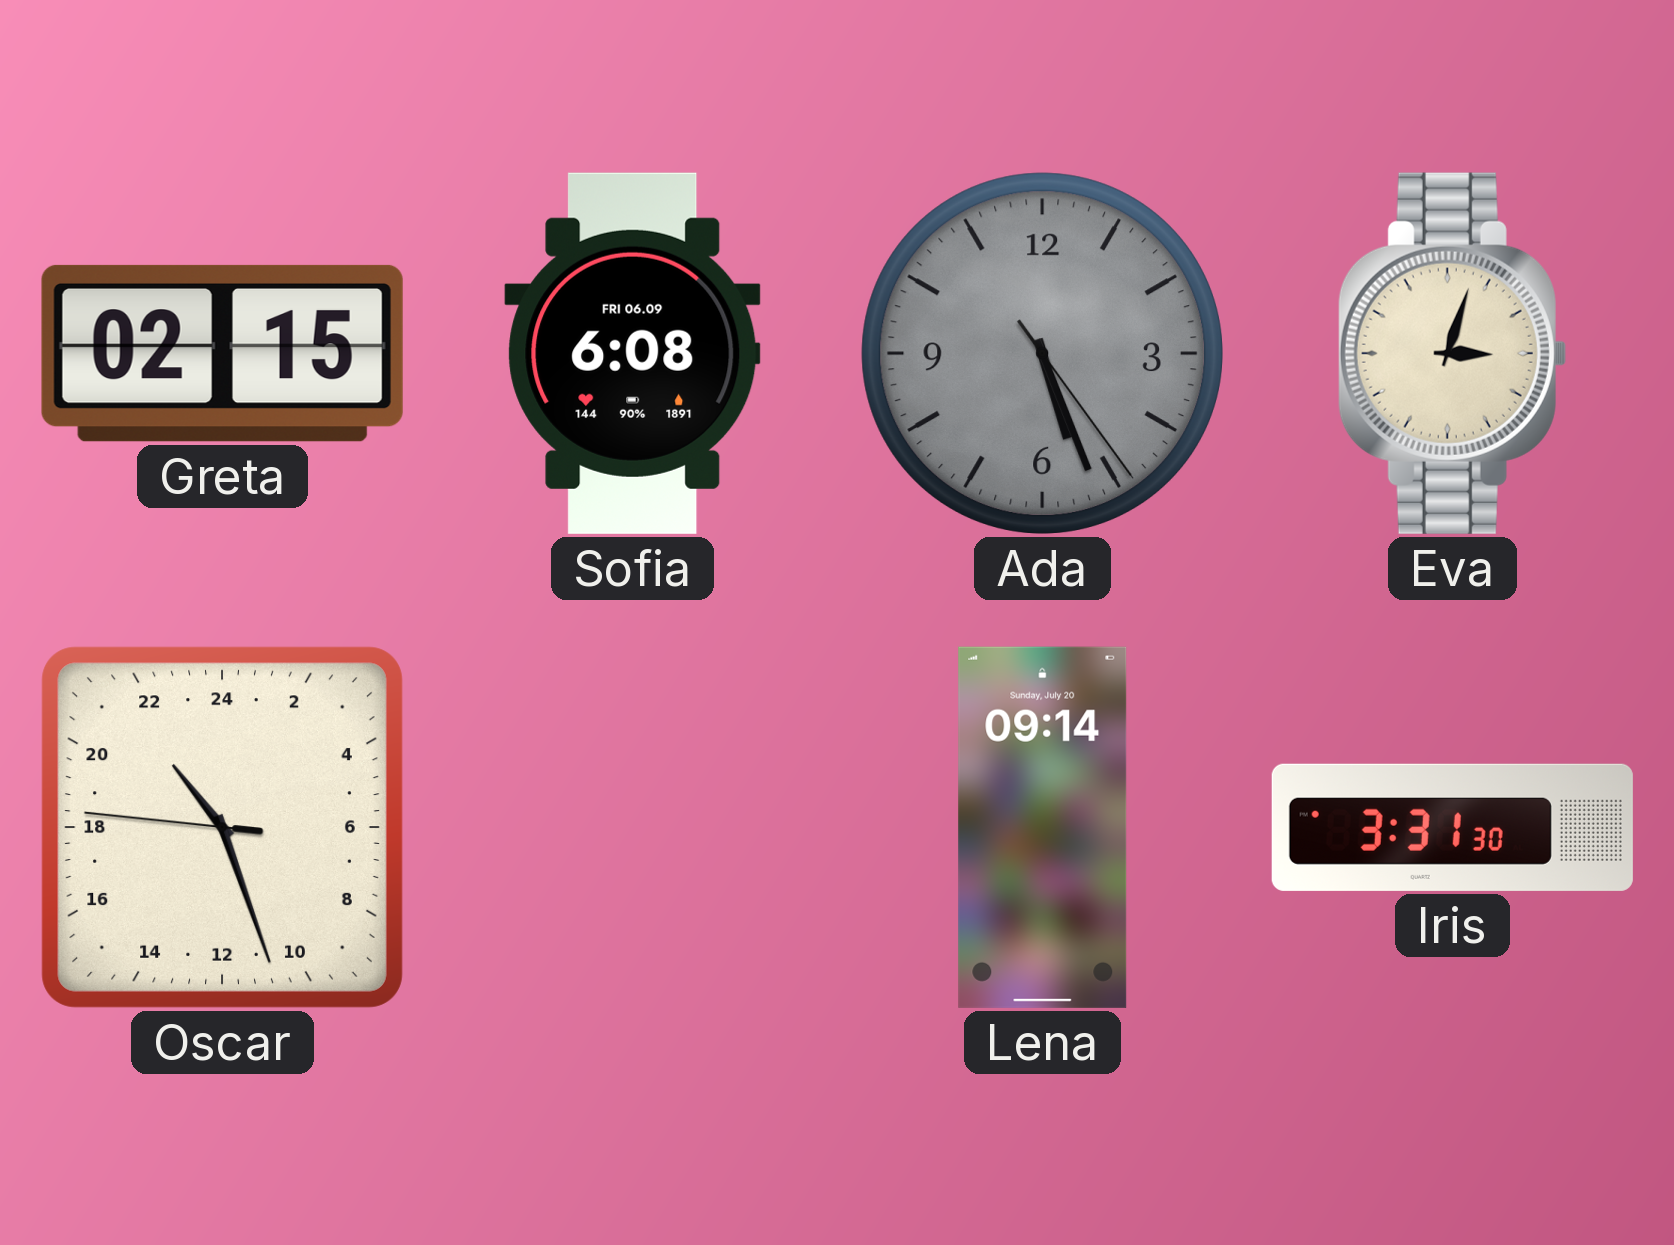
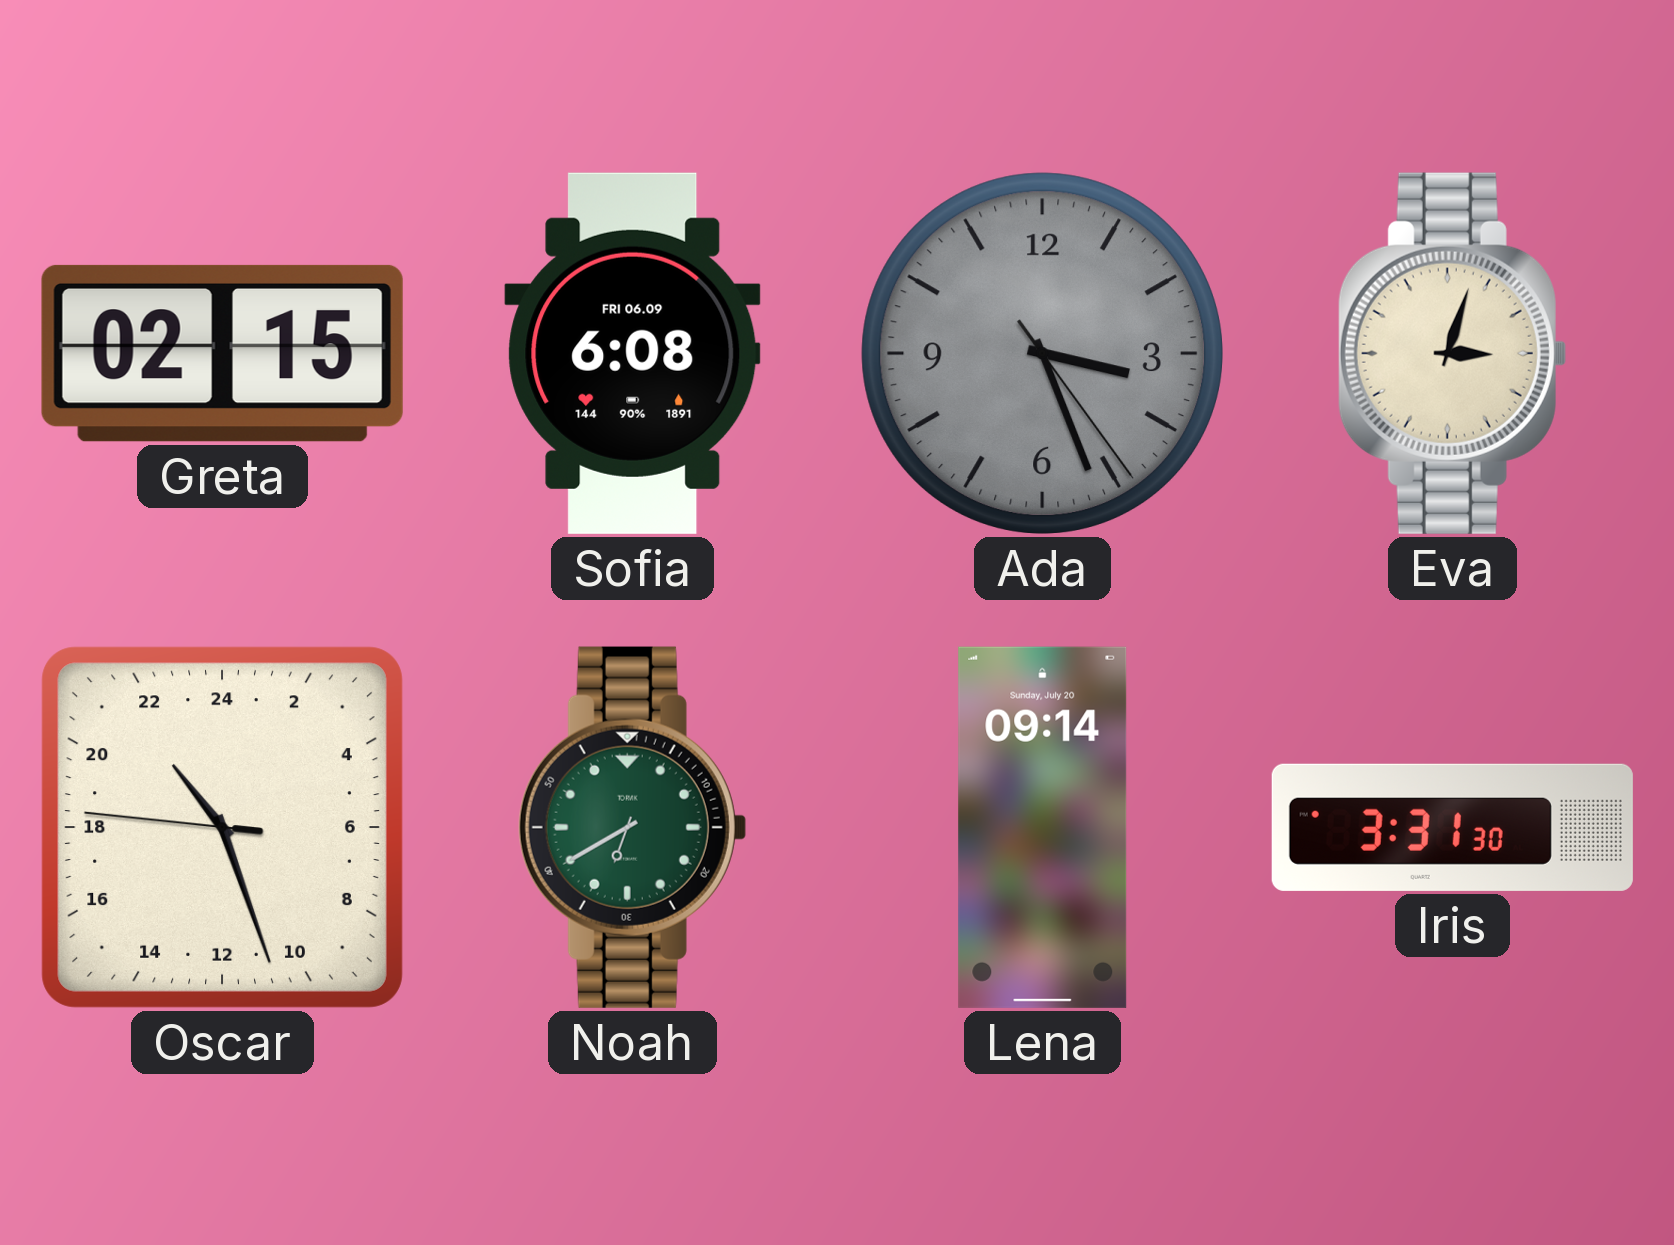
Ada: 5:26 -> 3:26 (1042, 353)
Noah: none -> 6:40 (632, 827)
